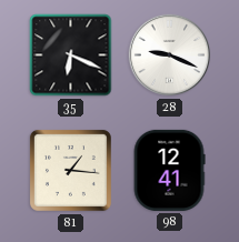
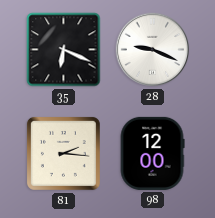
81: 1:16 -> 2:16 (63, 153)
98: 12:41 -> 12:00 (152, 153)
